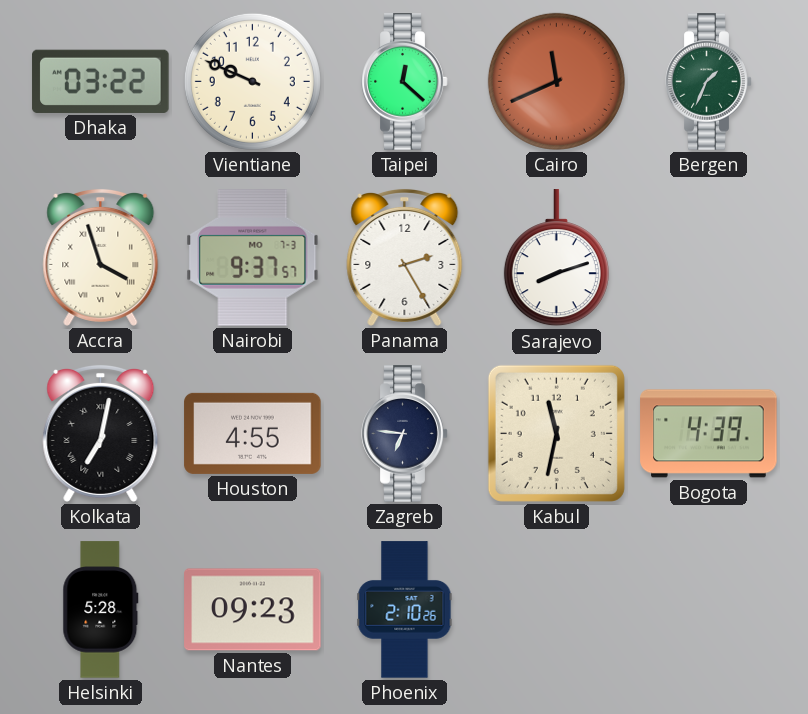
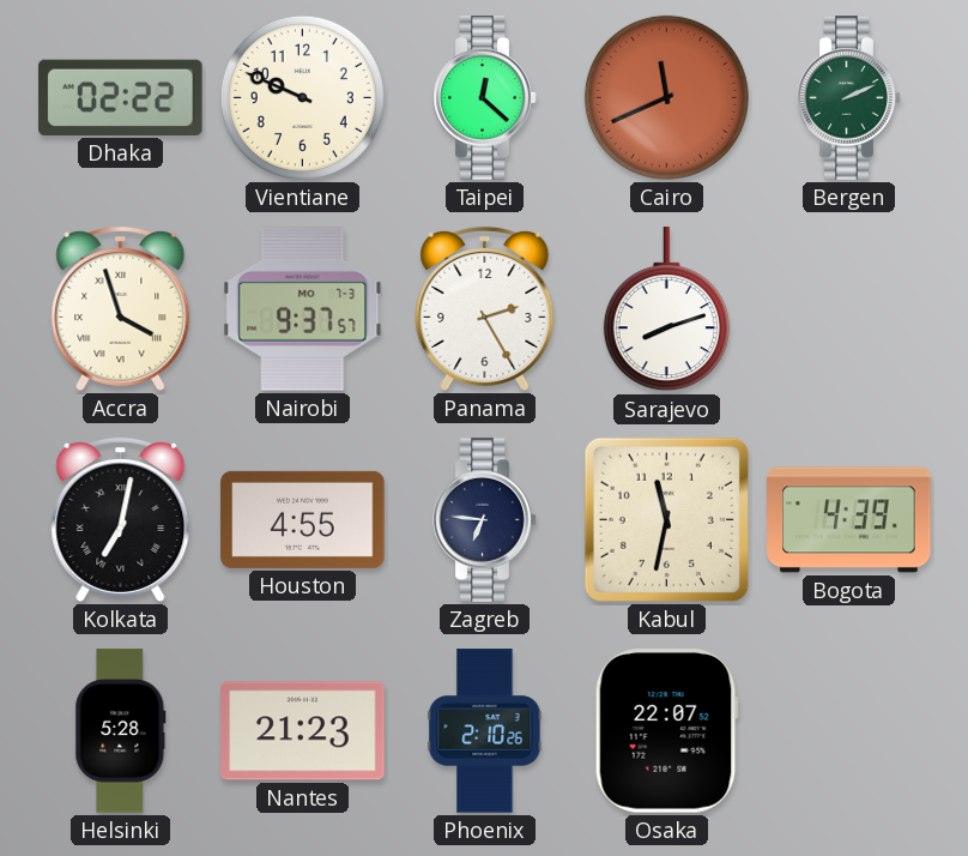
Dhaka: 03:22 -> 02:22 (121, 97)
Bergen: 1:34 -> 2:11 (849, 98)
Nantes: 09:23 -> 21:23 (303, 731)
Osaka: none -> 22:07 (666, 731)
